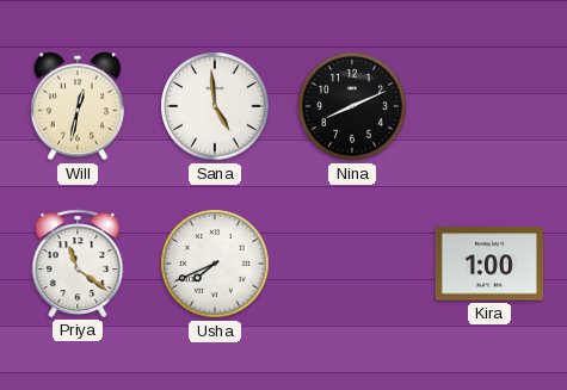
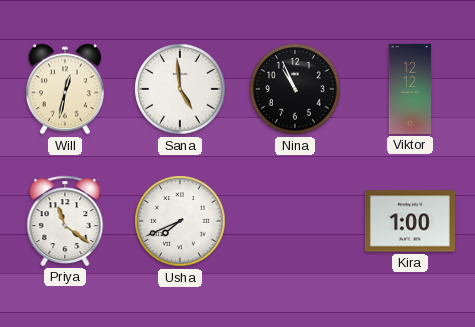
Nina: 8:11 -> 10:56 (295, 89)
Viktor: none -> 12:12 (410, 89)
